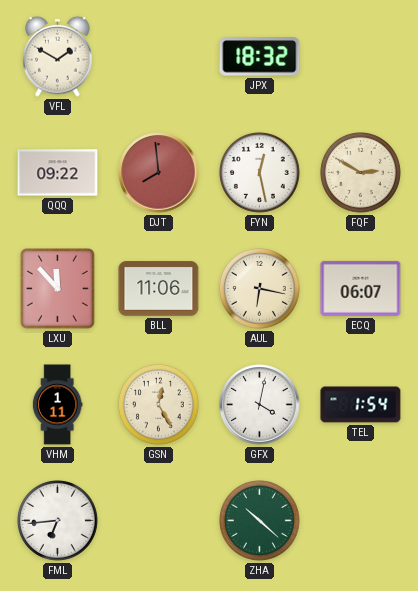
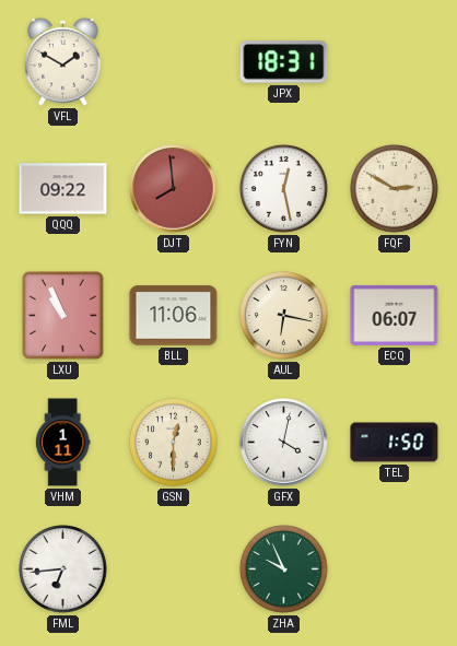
JPX: 18:32 -> 18:31 (284, 62)
LXU: 11:53 -> 10:56 (62, 316)
GSN: 12:25 -> 12:30 (174, 443)
TEL: 1:54 -> 1:50 (395, 443)
ZHA: 10:22 -> 9:56 (284, 569)
